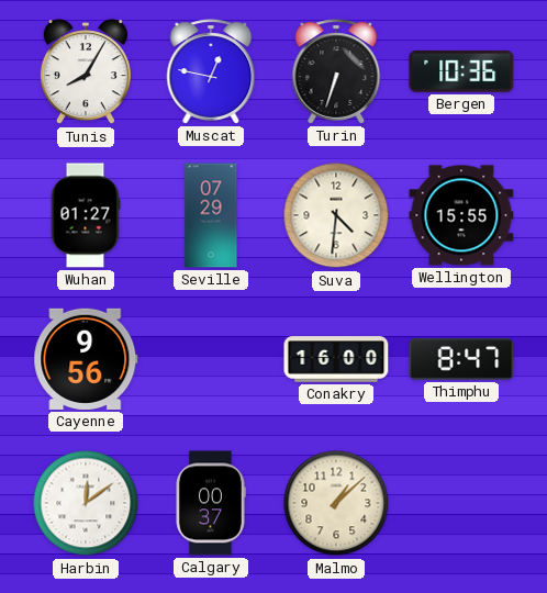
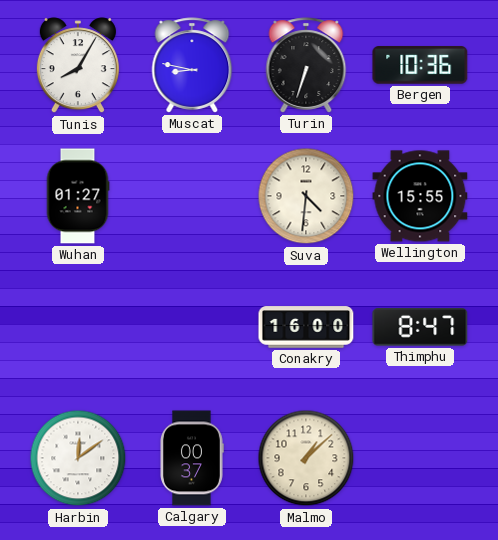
Muscat: 12:47 -> 8:47 (192, 65)
Seville: 07:29 -> none (211, 215)
Cayenne: 9:56 -> none (86, 359)
